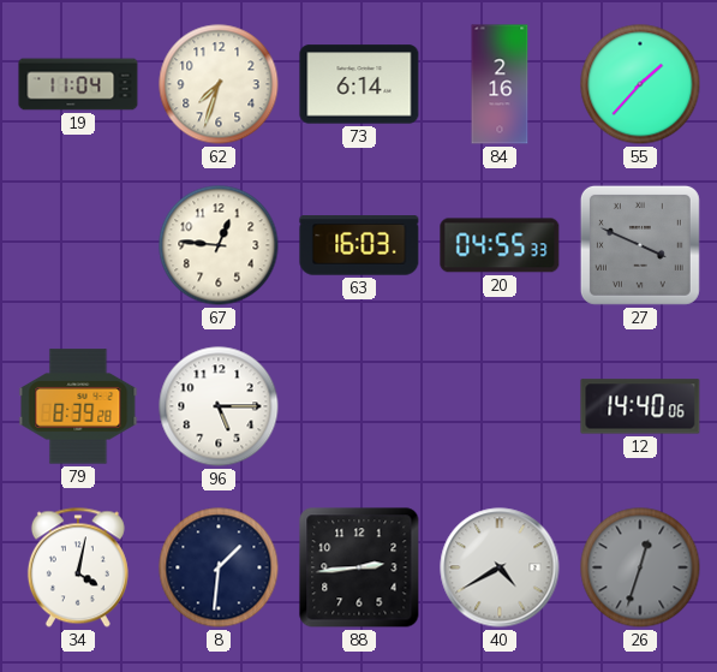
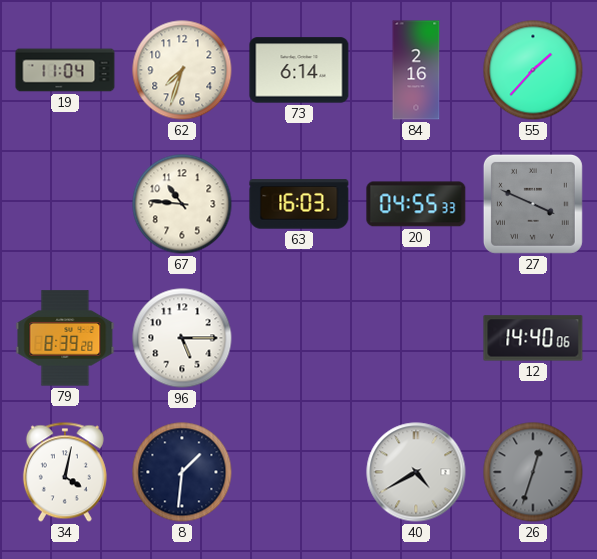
67: 12:46 -> 10:46 (182, 204)
88: 2:44 -> none (359, 567)
